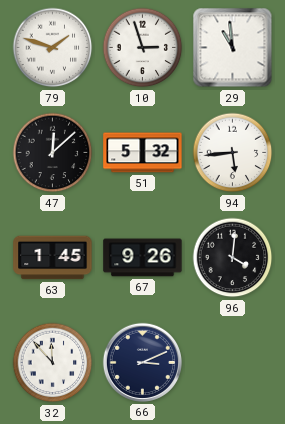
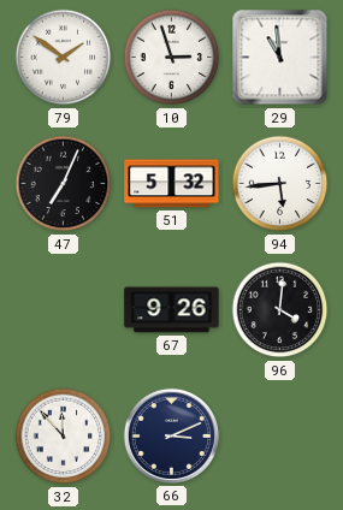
79: 1:48 -> 1:51 (64, 58)
47: 12:08 -> 7:04 (64, 184)
63: 1:45 -> none (53, 258)
